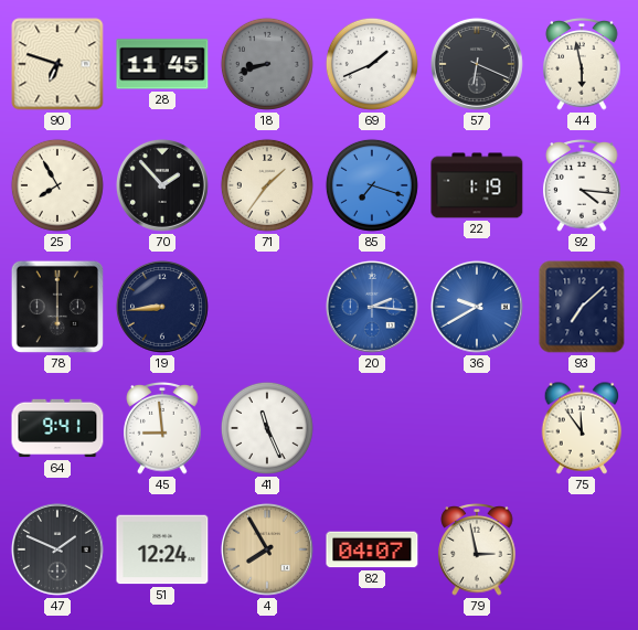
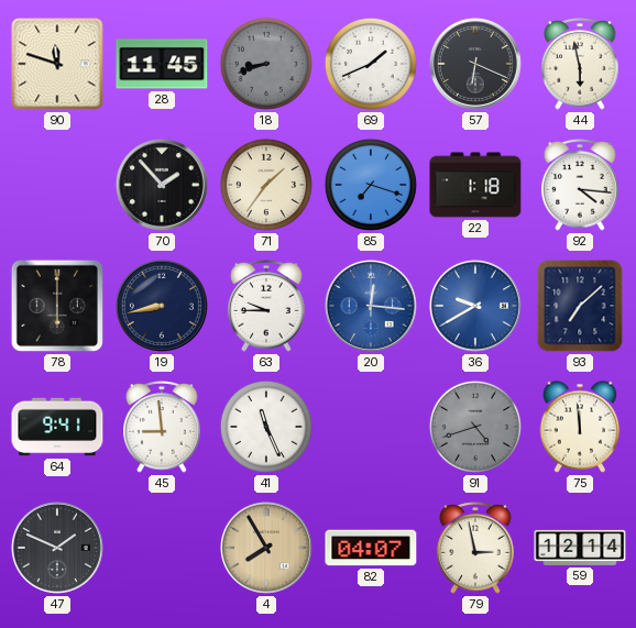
90: 6:48 -> 11:48 (57, 64)
25: 7:55 -> none (57, 185)
22: 1:19 -> 1:18 (475, 185)
19: 8:44 -> 8:43 (162, 306)
63: none -> 9:45 (266, 306)
20: 2:16 -> 12:16 (371, 306)
91: none -> 4:42 (475, 427)
75: 11:54 -> 11:59 (580, 427)
51: 12:24 -> none (162, 549)
59: none -> 12:14 (580, 548)
